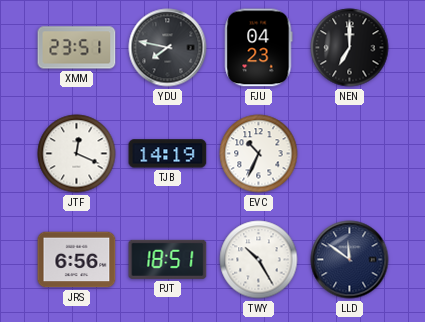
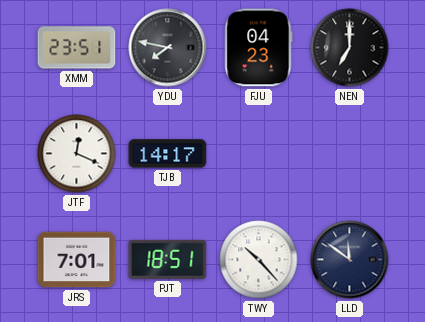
TJB: 14:19 -> 14:17 (168, 154)
EVC: 10:34 -> none (259, 154)
JRS: 6:56 -> 7:01 (77, 260)
TWY: 10:25 -> 10:23 (259, 260)
